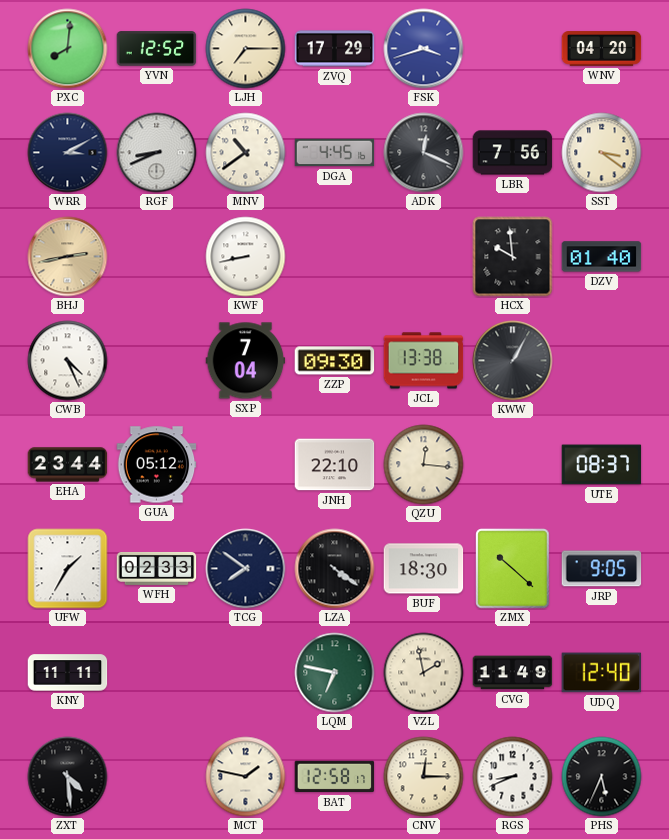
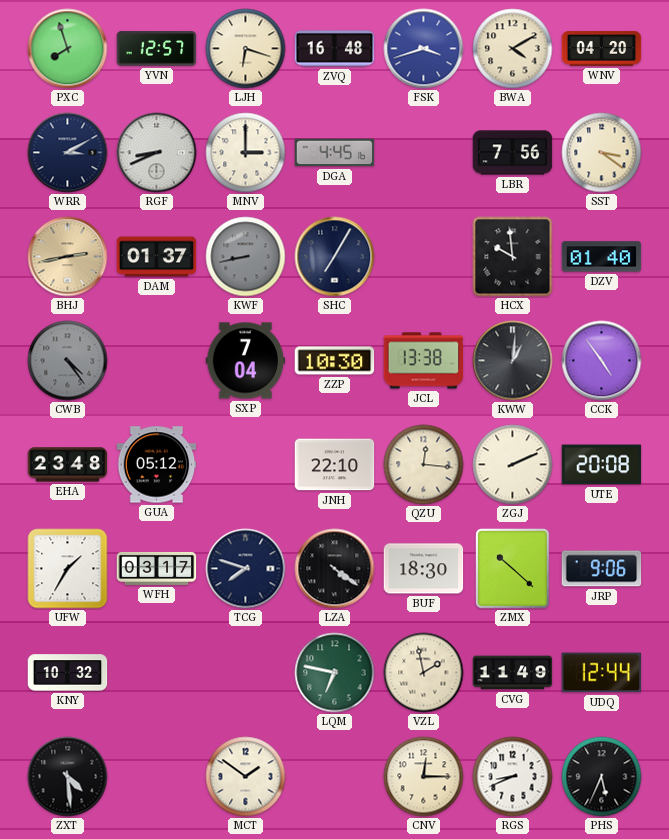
PXC: 8:01 -> 7:57 (68, 49)
YVN: 12:52 -> 12:57 (157, 49)
LJH: 7:15 -> 6:18 (246, 49)
ZVQ: 17:29 -> 16:48 (335, 49)
BWA: none -> 4:10 (513, 49)
MNV: 10:39 -> 3:00 (246, 153)
ADK: 12:19 -> none (424, 153)
DAM: none -> 01:37 (157, 257)
KWF dial: white -> grey (246, 257)
SHC: none -> 7:05 (335, 257)
CWB: 4:26 -> 4:24 (68, 361)
CWB dial: white -> grey (68, 361)
ZZP: 09:30 -> 10:30 (335, 361)
KWW: 1:05 -> 1:01 (513, 361)
CCK: none -> 4:54 (602, 361)
EHA: 23:44 -> 23:48 (68, 465)
ZGJ: none -> 2:11 (513, 465)
UTE: 08:37 -> 20:08 (602, 465)
WFH: 02:33 -> 03:17 (157, 568)
TCG: 7:51 -> 7:48 (246, 569)
JRP: 9:05 -> 9:06 (602, 569)
KNY: 11:11 -> 10:32 (68, 673)
UDQ: 12:40 -> 12:44 (602, 673)
MCT: 1:47 -> 1:51 (246, 777)
BAT: 12:58 -> none (335, 777)
